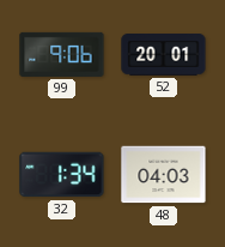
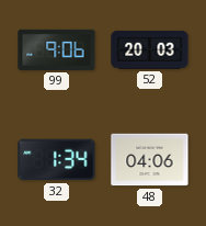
52: 20:01 -> 20:03 (150, 50)
48: 04:03 -> 04:06 (150, 160)
